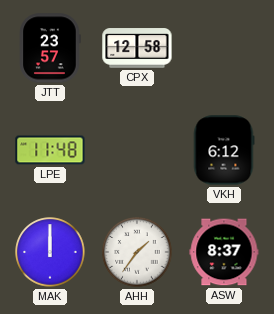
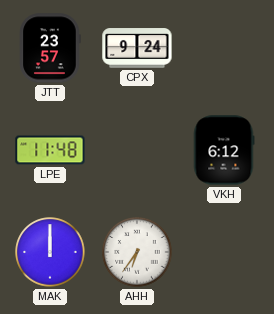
CPX: 12:58 -> 9:24 (137, 48)
AHH: 1:36 -> 6:36 (137, 252)
ASW: 8:37 -> none (224, 252)
